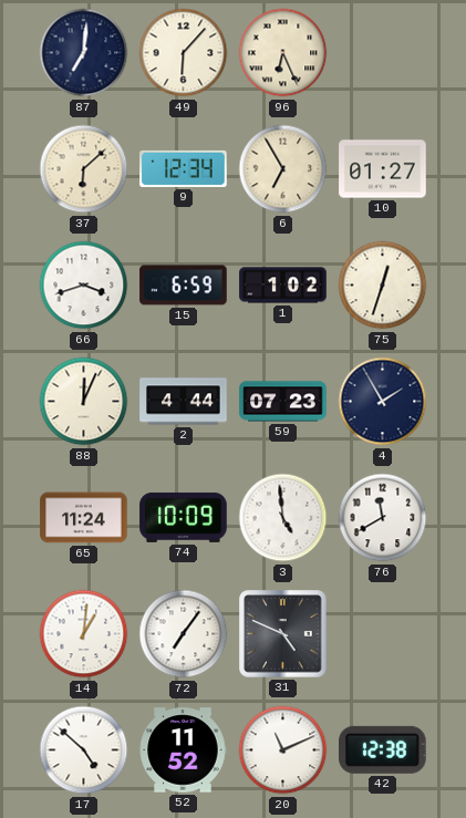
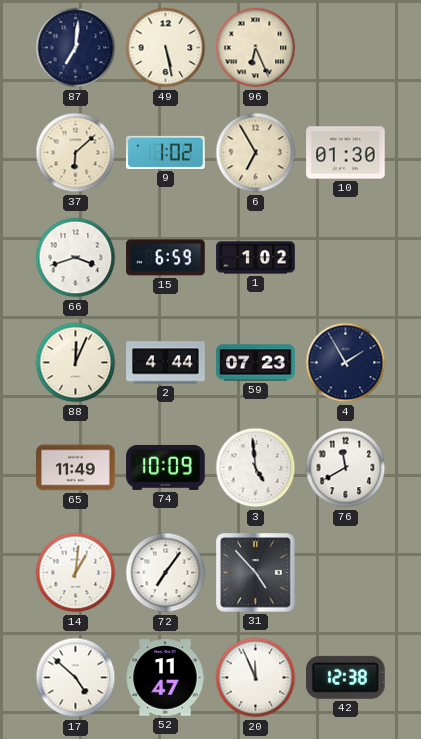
49: 6:07 -> 5:28 (166, 48)
9: 12:34 -> 1:02 (166, 152)
10: 01:27 -> 01:30 (346, 153)
75: 12:33 -> none (383, 286)
65: 11:24 -> 11:49 (76, 468)
31: 4:49 -> 4:53 (256, 573)
52: 11:52 -> 11:47 (165, 678)
20: 11:11 -> 11:56 (256, 678)
